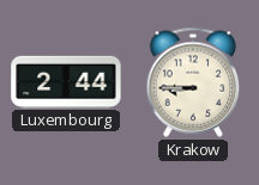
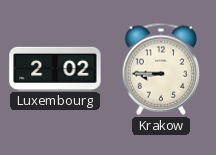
Luxembourg: 2:44 -> 2:02 (55, 68)
